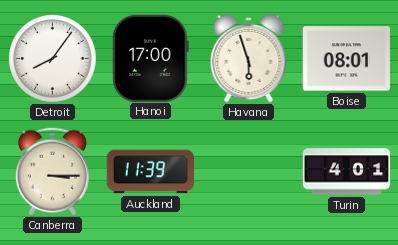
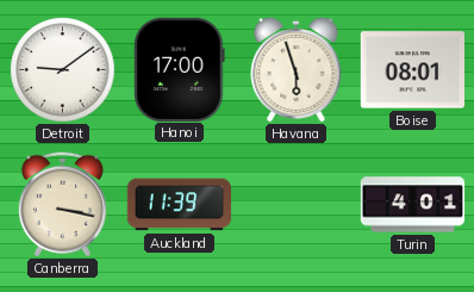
Detroit: 8:06 -> 9:09 (63, 70)
Canberra: 3:15 -> 3:17 (62, 205)
